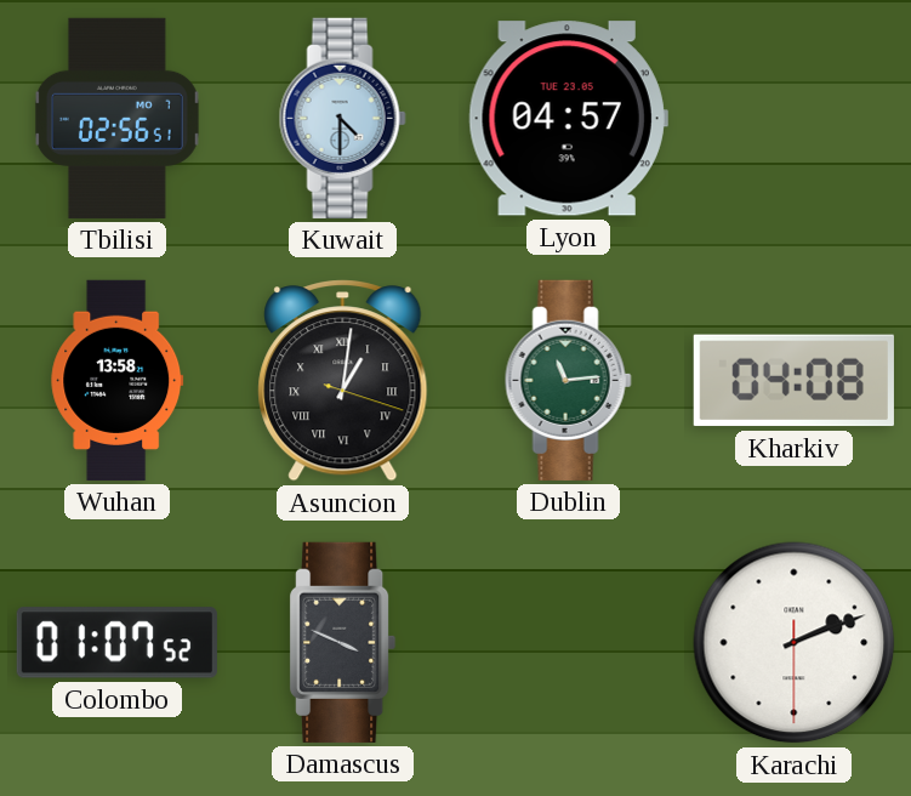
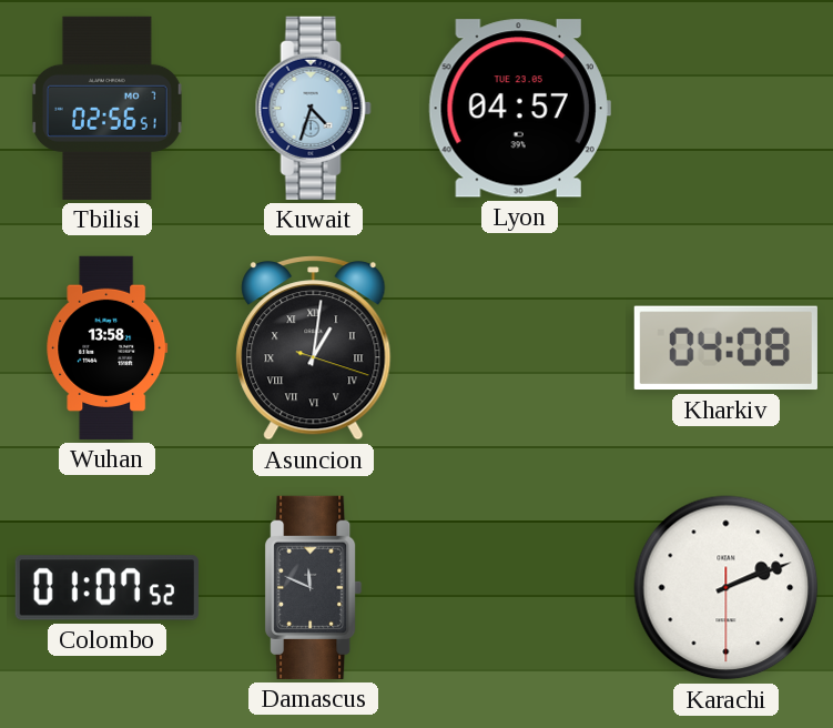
Kuwait: 4:30 -> 4:33 (313, 108)
Dublin: 11:14 -> none (568, 380)
Damascus: 3:49 -> 11:49 (314, 587)
